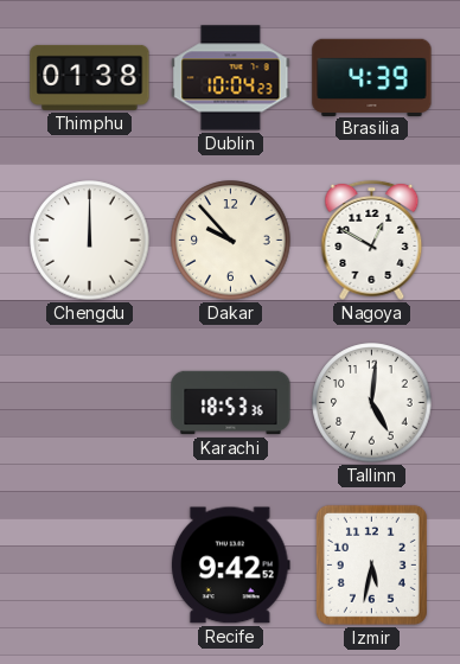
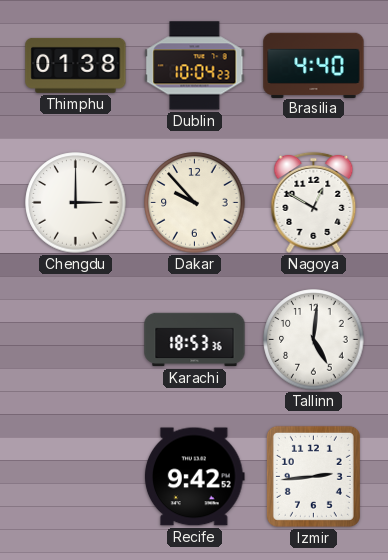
Brasilia: 4:39 -> 4:40 (314, 65)
Chengdu: 12:00 -> 3:00 (76, 203)
Izmir: 5:32 -> 2:44 (313, 476)
